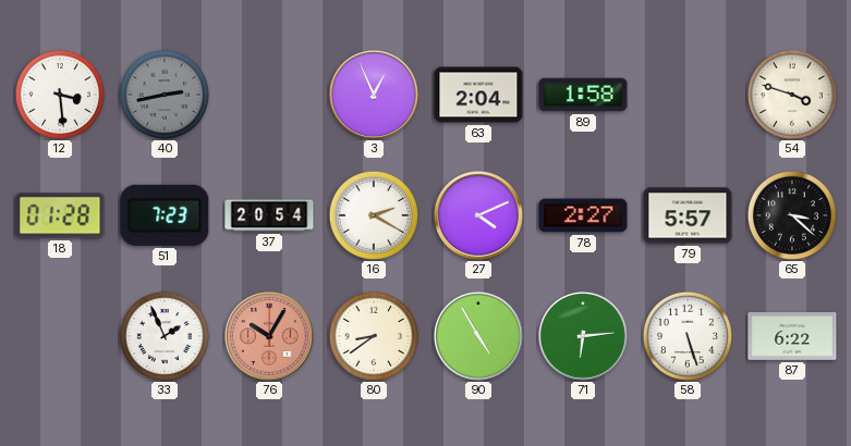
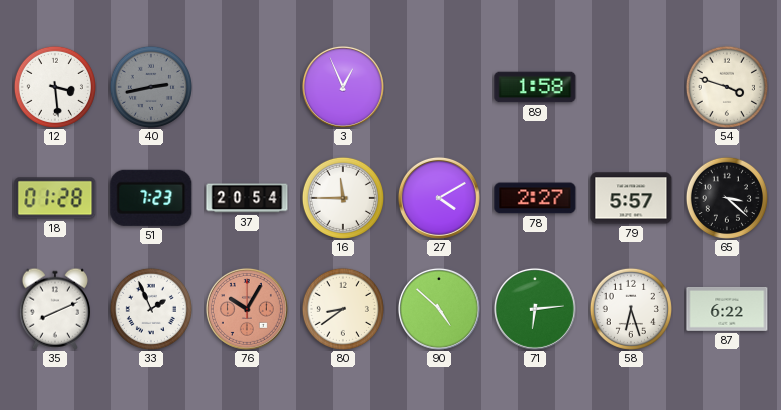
63: 2:04 -> none (478, 95)
16: 2:20 -> 11:45 (343, 198)
27: 4:11 -> 4:10 (439, 198)
35: none -> 8:11 (55, 309)
90: 4:55 -> 4:52 (439, 309)
58: 5:27 -> 6:27 (631, 309)
